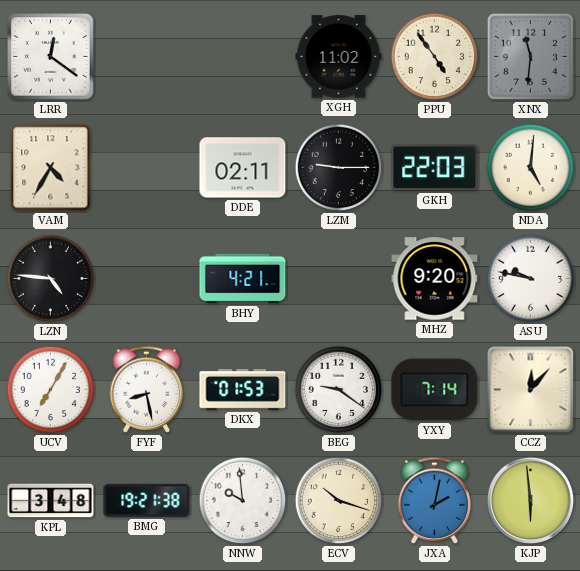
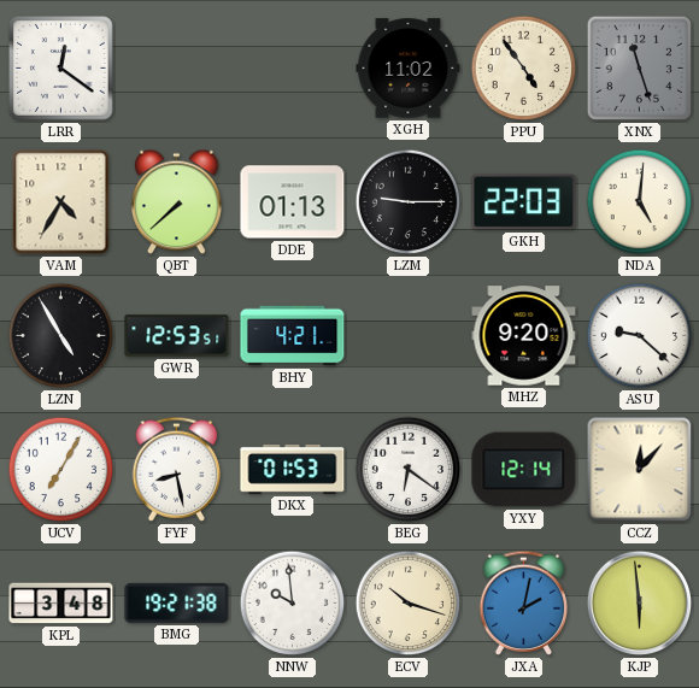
XNX: 11:31 -> 11:27 (639, 67)
QBT: none -> 7:38 (177, 202)
DDE: 02:11 -> 01:13 (293, 202)
LZN: 4:46 -> 4:55 (61, 336)
GWR: none -> 12:53 (177, 336)
ASU: 9:47 -> 9:22 (640, 336)
BEG: 9:21 -> 6:21 (409, 470)
YXY: 7:14 -> 12:14 (524, 470)
